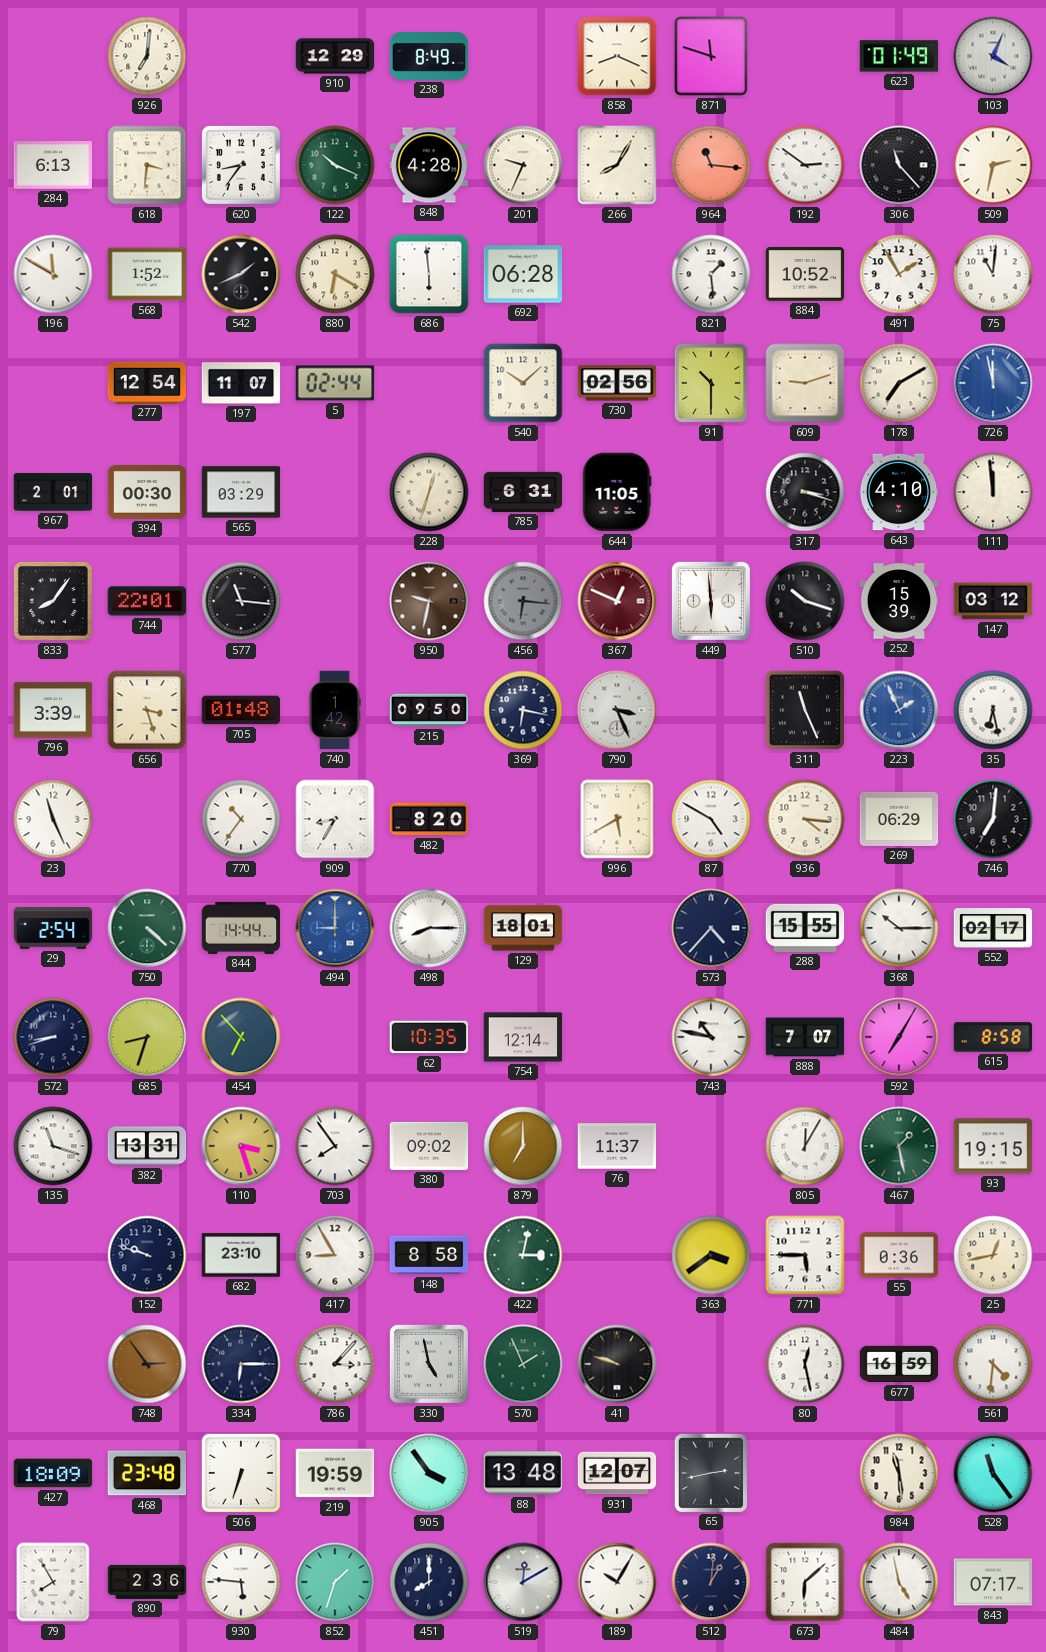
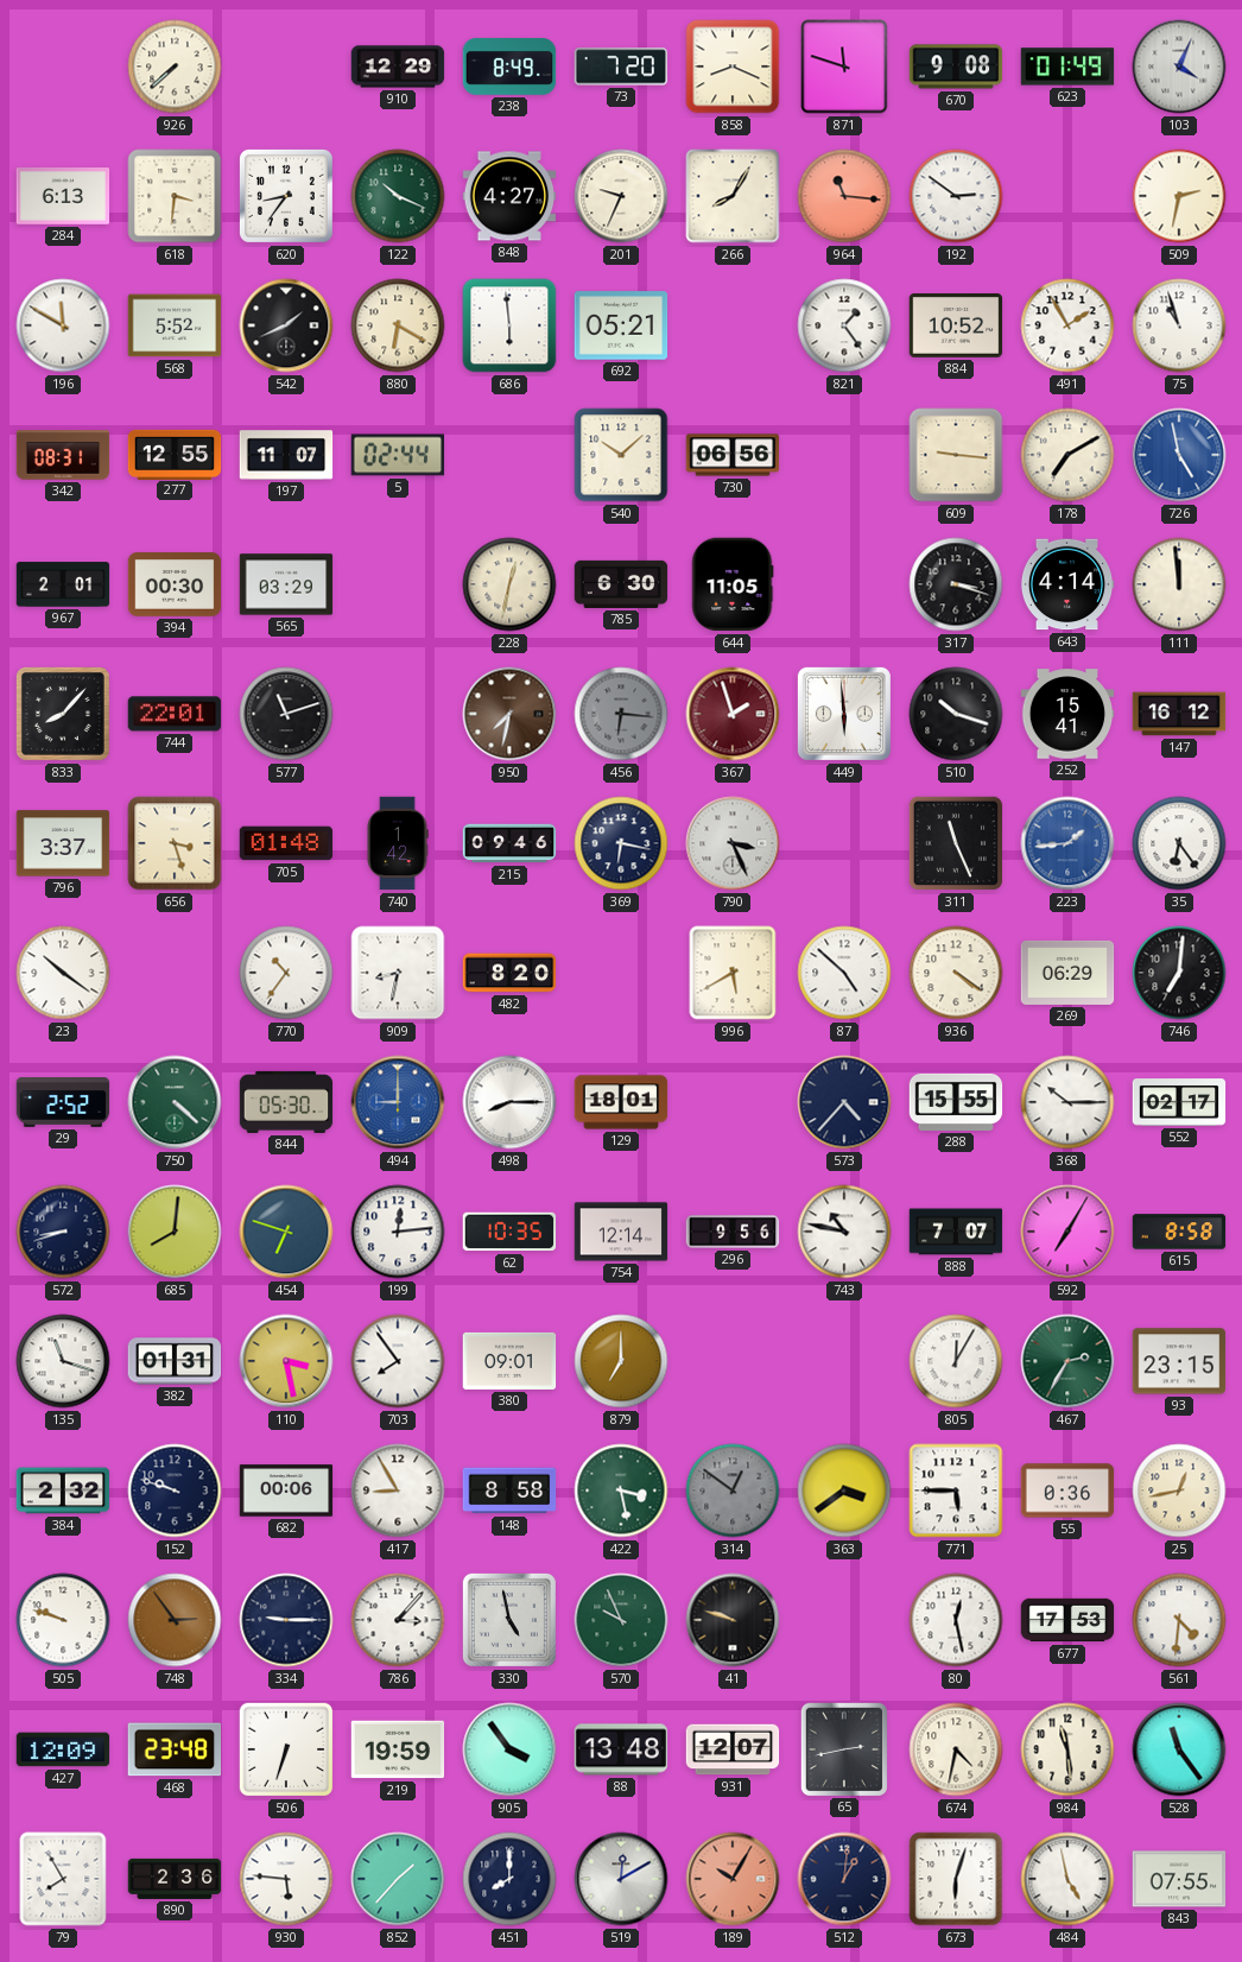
926: 7:01 -> 7:38 (175, 67)
73: none -> 7:20 (621, 67)
670: none -> 9:08 (956, 67)
848: 4:28 -> 4:27 (509, 196)
306: 11:23 -> none (899, 165)
568: 1:52 -> 5:52 (175, 325)
692: 06:28 -> 05:21 (621, 325)
821: 1:29 -> 1:24 (844, 325)
75: 11:01 -> 10:57 (1179, 325)
342: none -> 08:31 (63, 455)
277: 12:54 -> 12:55 (175, 454)
730: 02:56 -> 06:56 (733, 455)
91: 10:30 -> none (711, 383)
609: 9:12 -> 9:16 (956, 455)
726: 11:58 -> 4:58 (1179, 455)
228: 12:33 -> 12:32 (509, 584)
785: 6:31 -> 6:30 (621, 584)
643: 4:10 -> 4:14 (1067, 584)
833: 8:06 -> 8:07 (63, 714)
577: 11:16 -> 11:12 (286, 714)
950: 9:32 -> 7:32 (509, 714)
367: 12:49 -> 1:57 (733, 714)
252: 15:39 -> 15:41 (1067, 714)
147: 03:12 -> 16:12 (1179, 714)
796: 3:39 -> 3:37 (63, 843)
215: 09:50 -> 09:46 (509, 843)
223: 1:56 -> 1:44 (1067, 843)
35: 6:28 -> 6:24 (1179, 843)
23: 11:26 -> 10:21 (63, 973)
909: 8:35 -> 8:32 (398, 973)
87: 4:50 -> 4:52 (844, 973)
936: 4:16 -> 4:21 (956, 973)
29: 2:54 -> 2:52 (63, 1103)
844: 14:44 -> 05:30 (286, 1102)
685: 8:33 -> 8:01 (175, 1232)
454: 6:53 -> 6:48 (286, 1232)
199: none -> 12:14 (398, 1232)
296: none -> 9:56 (733, 1232)
382: 13:31 -> 01:31 (175, 1361)
110: 3:27 -> 3:28 (286, 1361)
380: 09:02 -> 09:01 (509, 1361)
76: 11:37 -> none (617, 1146)
467: 1:28 -> 2:35 (1067, 1361)
93: 19:15 -> 23:15 (1179, 1361)
384: none -> 2:32 (63, 1491)
682: 23:10 -> 00:06 (286, 1491)
422: 3:02 -> 3:28 (621, 1491)
314: none -> 12:51 (733, 1491)
505: none -> 9:48 (63, 1620)
334: 6:15 -> 9:15 (286, 1620)
570: 1:56 -> 9:56 (621, 1620)
677: 16:59 -> 17:53 (1067, 1620)
427: 18:09 -> 12:09 (63, 1749)
674: none -> 4:32 (956, 1749)
852: 1:33 -> 1:37 (398, 1879)
189 dial: white -> salmon (733, 1879)
673: 6:08 -> 6:03 (956, 1879)
843: 07:17 -> 07:55 (1179, 1879)
